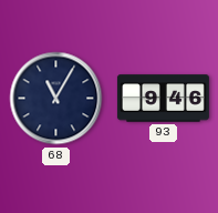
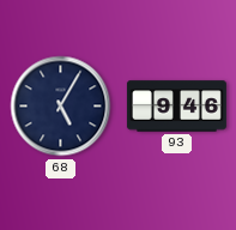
68: 11:05 -> 5:05 (61, 107)
